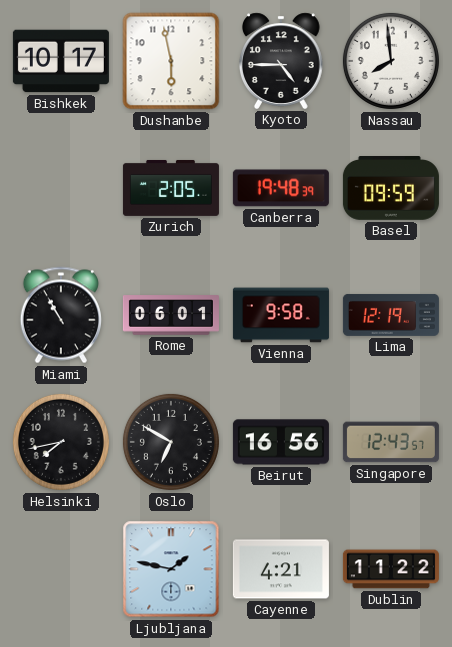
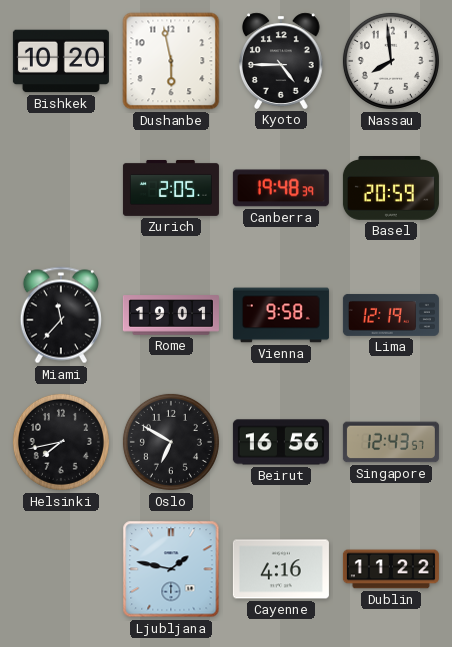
Bishkek: 10:17 -> 10:20 (61, 61)
Basel: 09:59 -> 20:59 (391, 189)
Miami: 10:55 -> 11:37 (61, 315)
Rome: 06:01 -> 19:01 (171, 315)
Cayenne: 4:21 -> 4:16 (281, 569)
